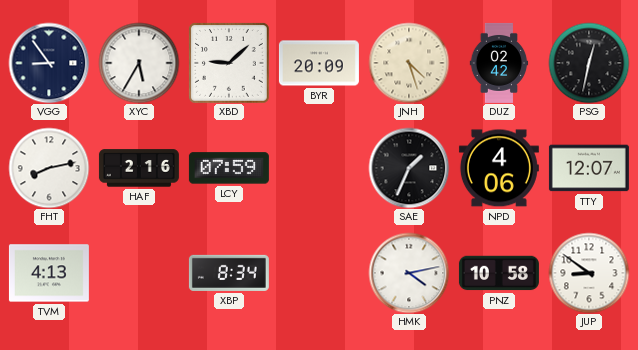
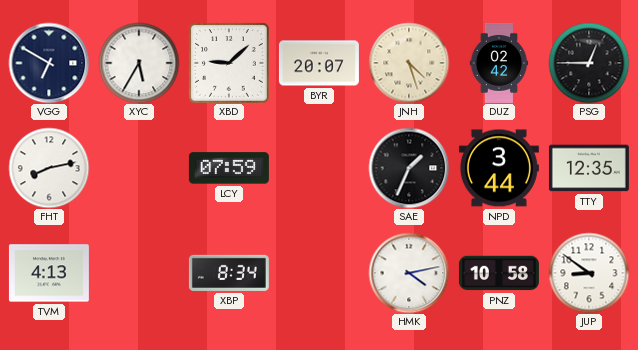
VGG: 8:54 -> 6:50 (49, 63)
BYR: 20:09 -> 20:07 (319, 63)
PSG: 12:32 -> 12:45 (589, 63)
HAF: 2:16 -> none (139, 168)
NPD: 4:06 -> 3:44 (499, 168)
TTY: 12:07 -> 12:35 (589, 168)
